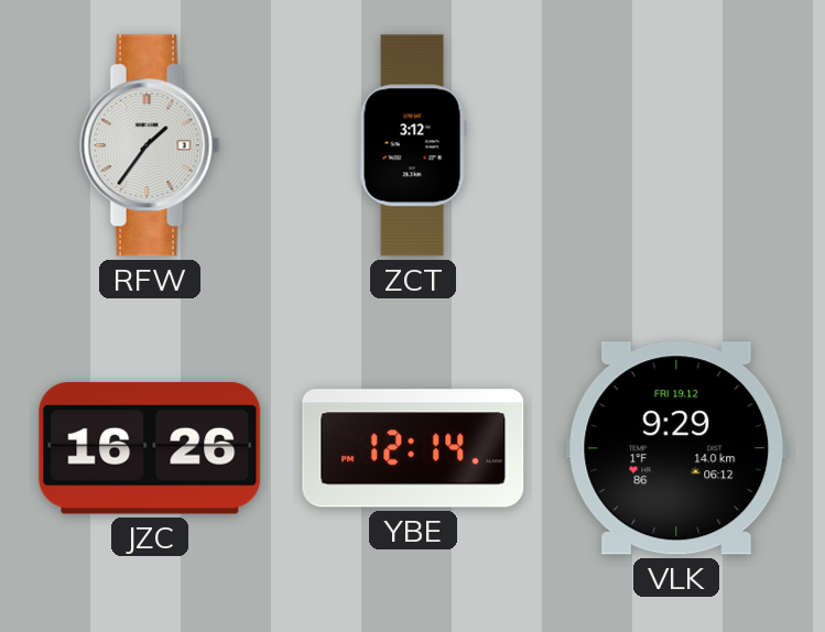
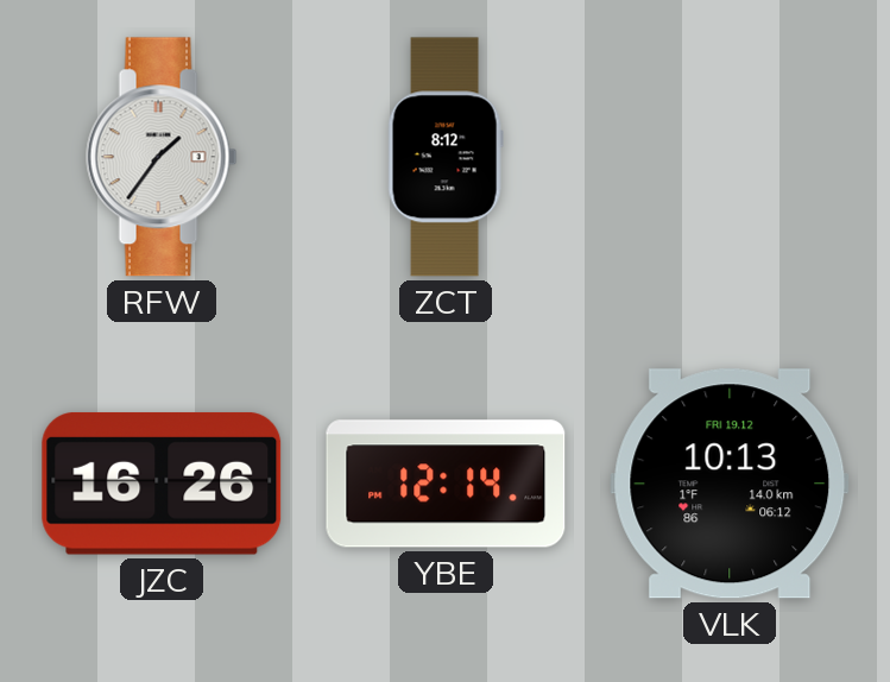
ZCT: 3:12 -> 8:12 (446, 157)
VLK: 9:29 -> 10:13 (730, 484)
